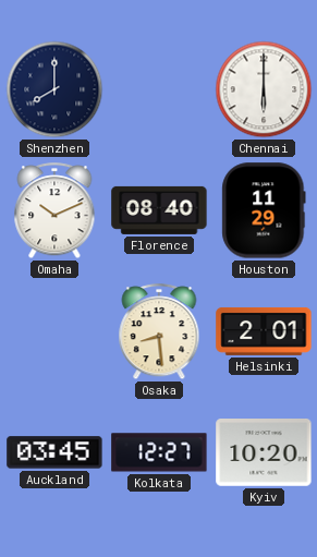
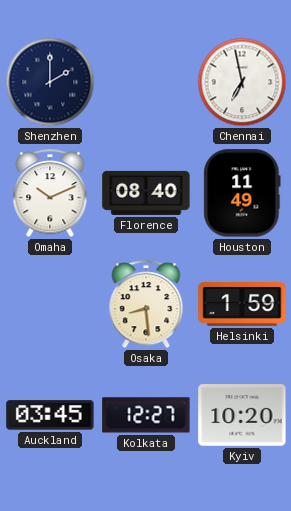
Shenzhen: 8:00 -> 2:00 (50, 82)
Chennai: 6:00 -> 6:58 (242, 82)
Houston: 11:29 -> 11:49 (242, 193)
Helsinki: 2:01 -> 1:59 (242, 304)
